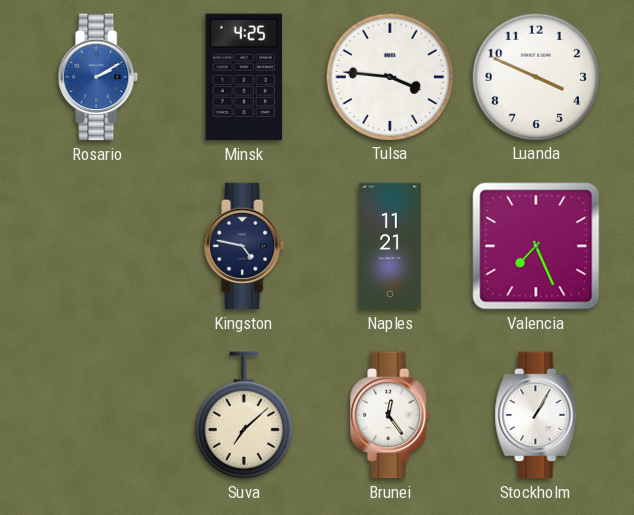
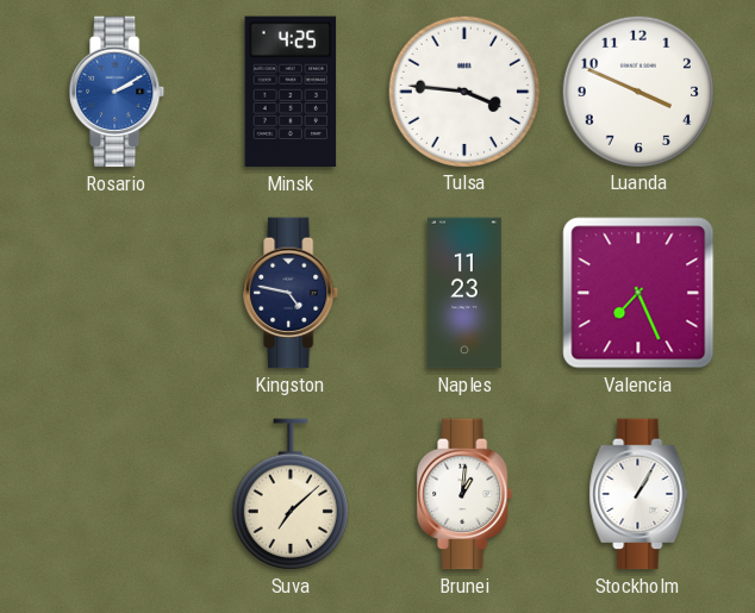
Naples: 11:21 -> 11:23 (464, 293)
Brunei: 12:24 -> 1:01 (466, 494)
